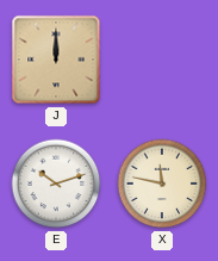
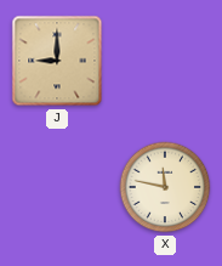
J: 12:00 -> 9:00 (57, 61)
E: 10:12 -> none (56, 184)
